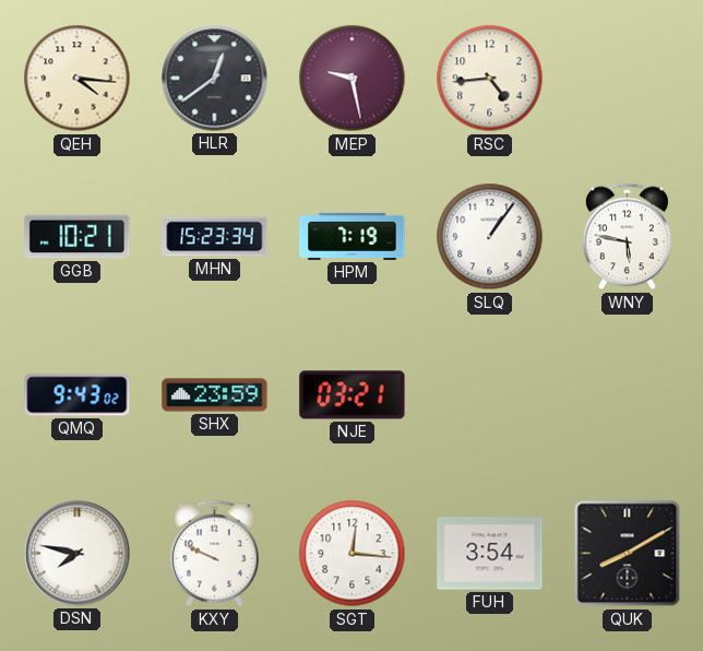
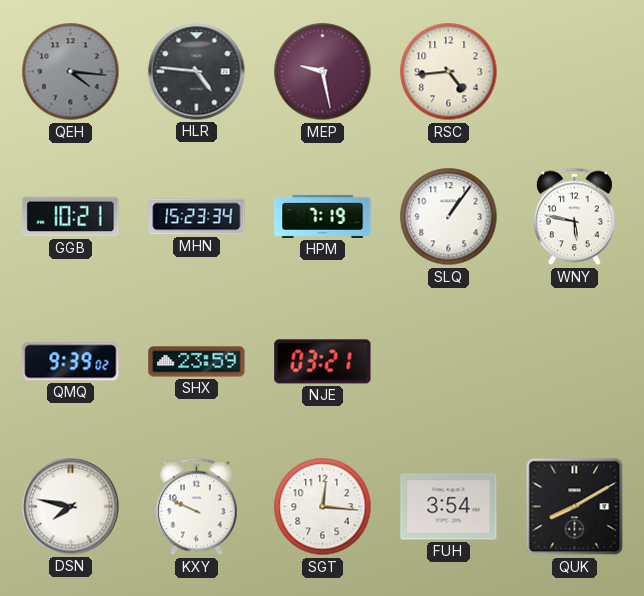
QEH dial: cream -> grey (71, 72)
HLR: 12:39 -> 4:46 (197, 72)
QMQ: 9:43 -> 9:39 (71, 362)
